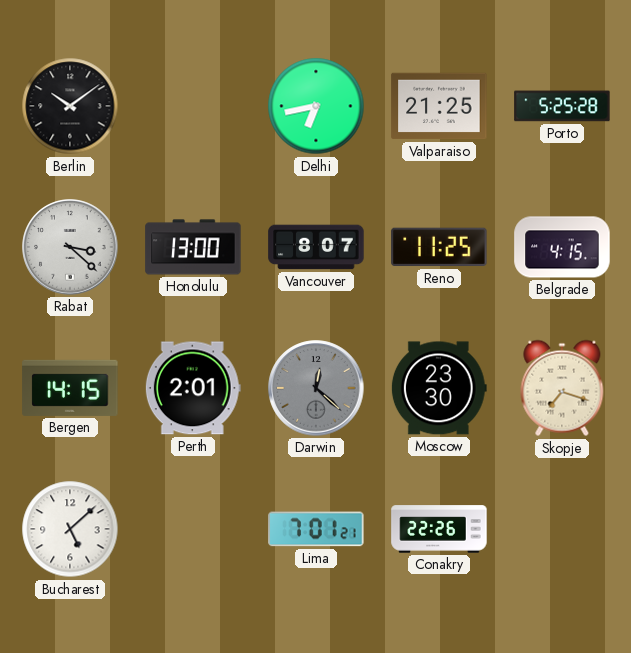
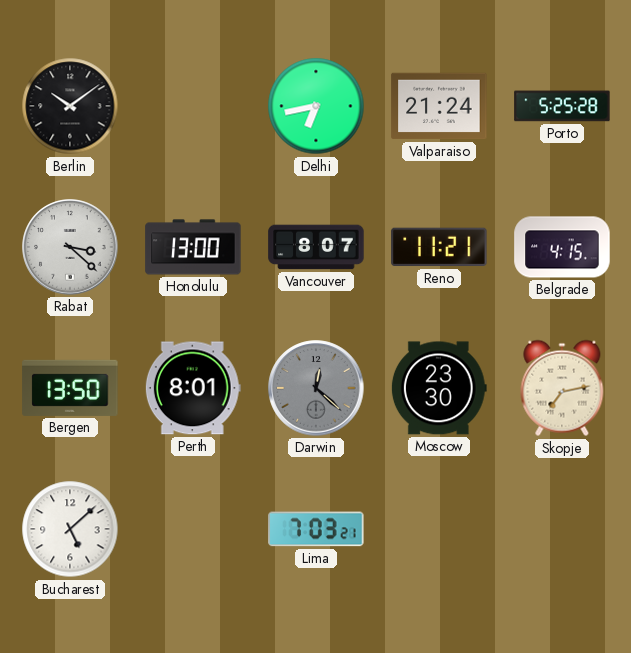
Valparaiso: 21:25 -> 21:24 (439, 106)
Reno: 11:25 -> 11:21 (439, 247)
Bergen: 14:15 -> 13:50 (70, 388)
Perth: 2:01 -> 8:01 (193, 388)
Skopje: 7:18 -> 7:13 (562, 388)
Lima: 7:01 -> 7:03 (316, 529)
Conakry: 22:26 -> none (439, 529)
